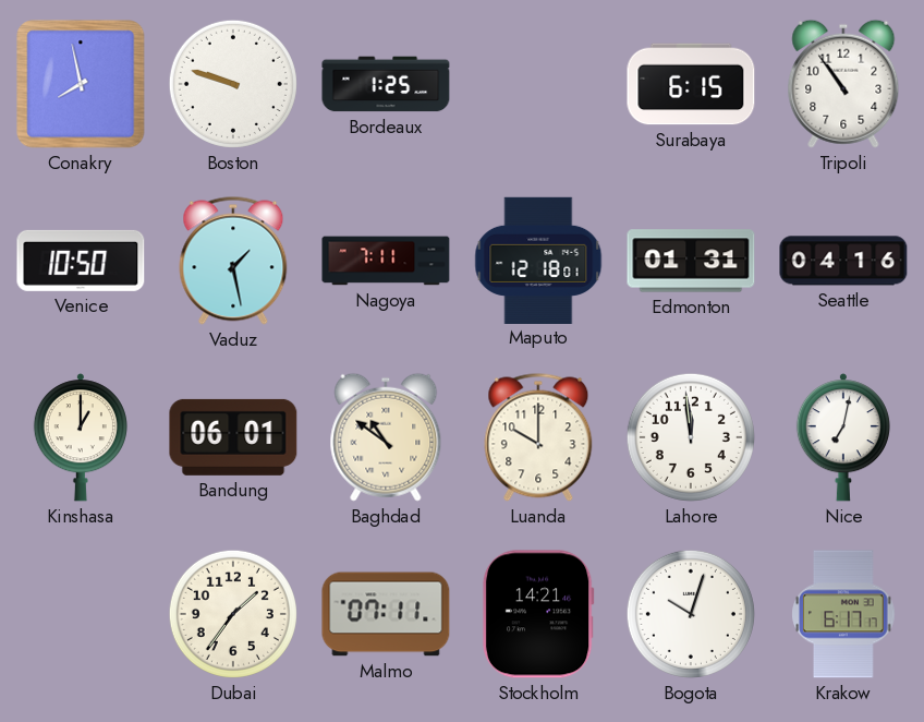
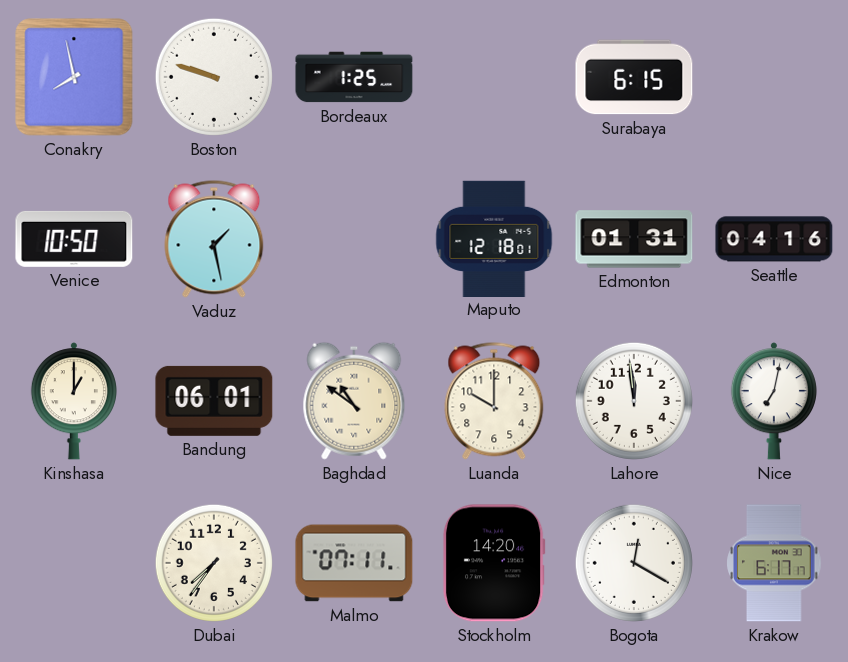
Tripoli: 10:54 -> none (843, 84)
Nagoya: 7:11 -> none (386, 261)
Dubai: 1:36 -> 7:36 (214, 563)
Stockholm: 14:21 -> 14:20 (494, 563)
Bogota: 10:03 -> 12:20 (634, 563)
